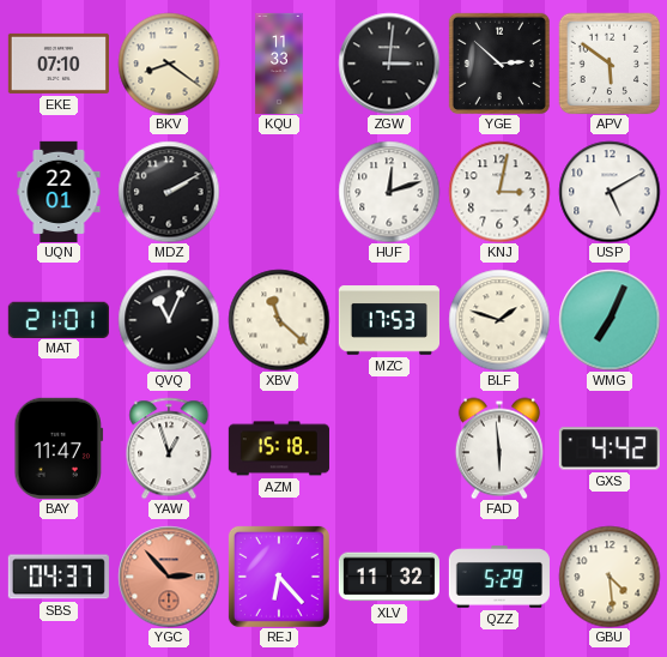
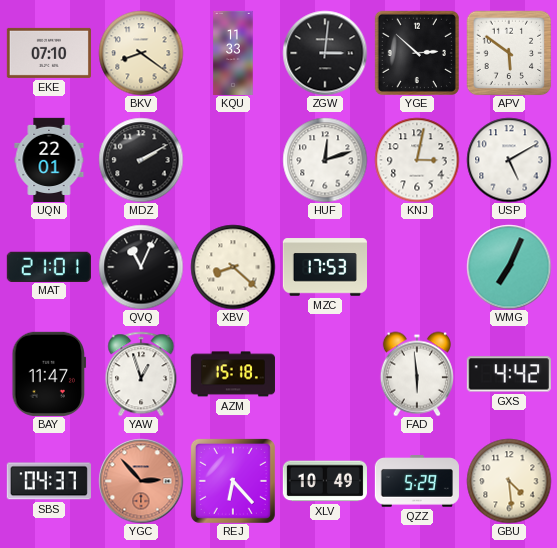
XBV: 11:22 -> 8:22 (233, 267)
BLF: 1:48 -> none (499, 320)
XLV: 11:32 -> 10:49 (325, 481)
